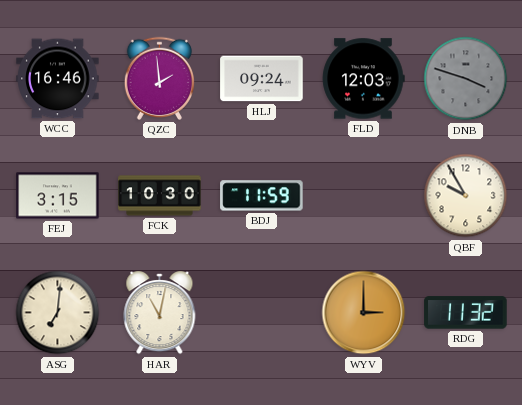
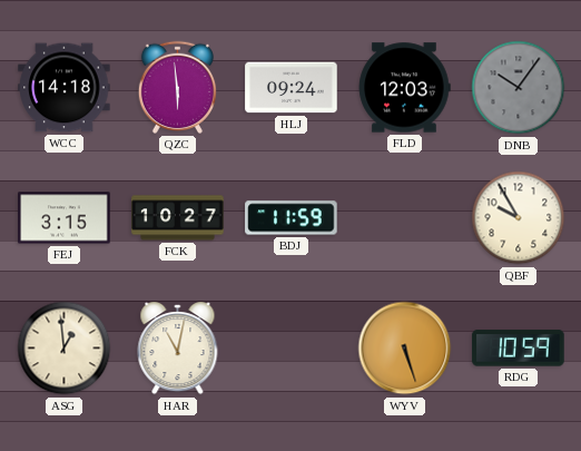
WCC: 16:46 -> 14:18 (65, 88)
QZC: 1:59 -> 5:59 (177, 87)
DNB: 3:48 -> 10:06 (519, 88)
FCK: 10:30 -> 10:27 (178, 218)
ASG: 7:01 -> 12:59 (65, 349)
WYV: 3:00 -> 5:27 (405, 349)
RDG: 11:32 -> 10:59 (519, 349)
